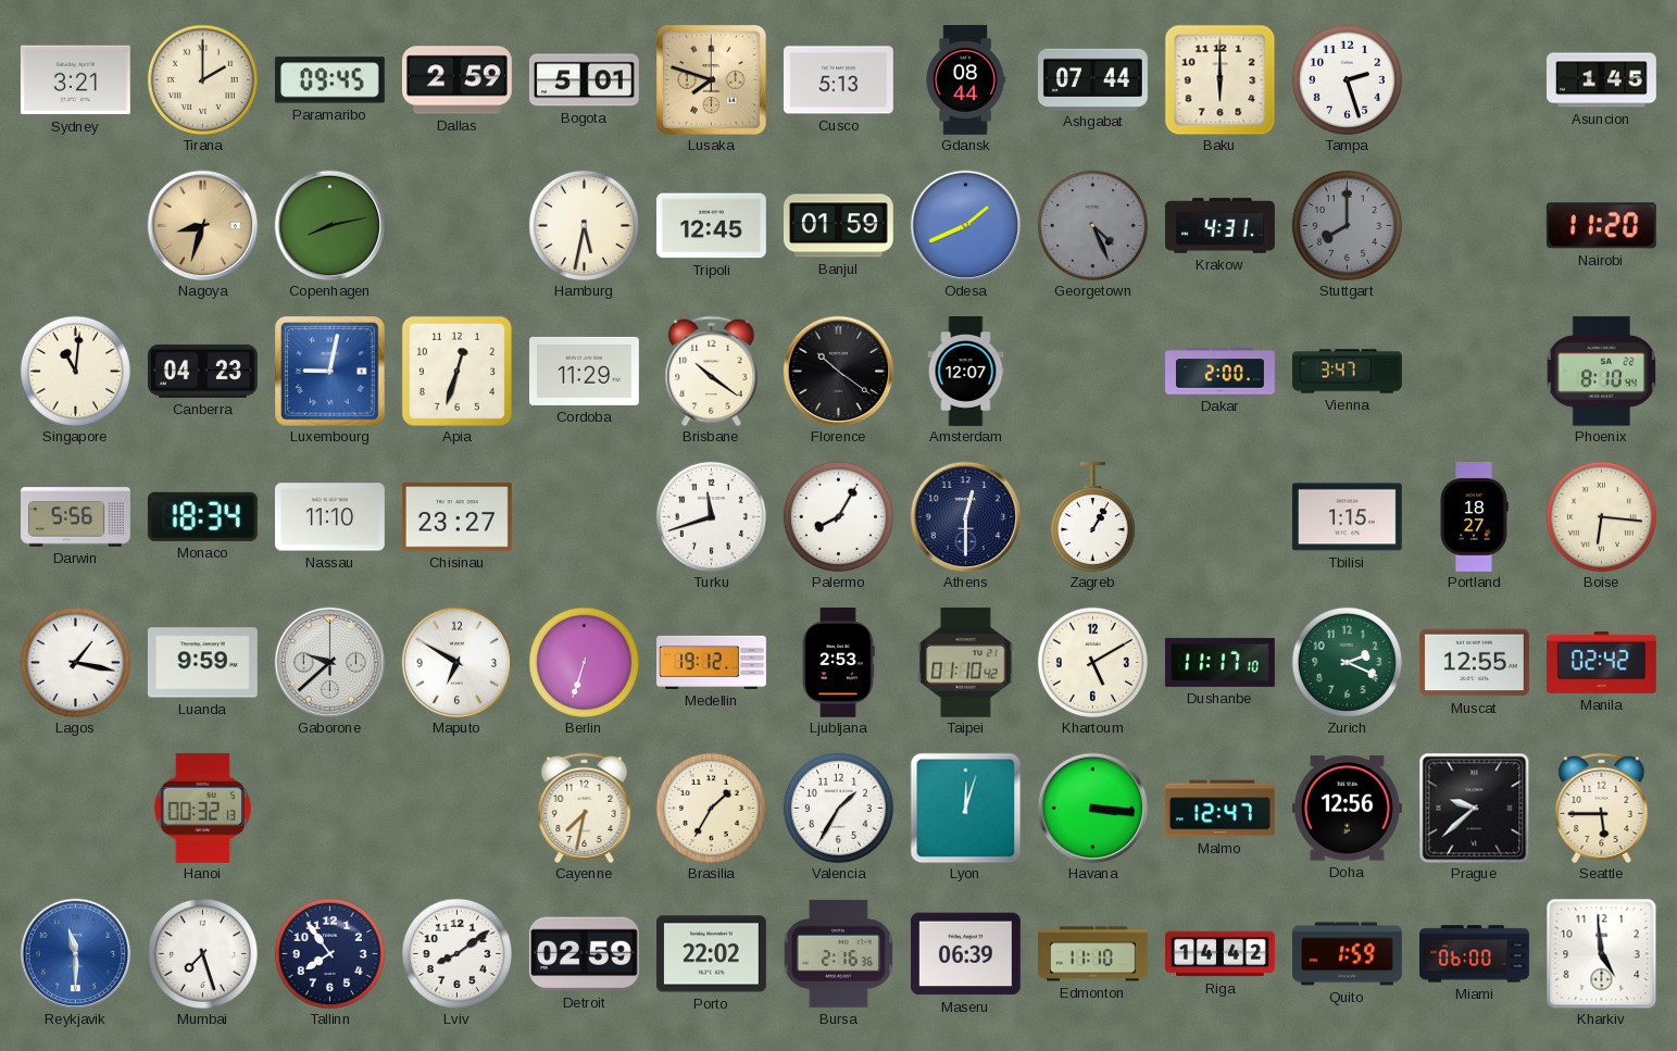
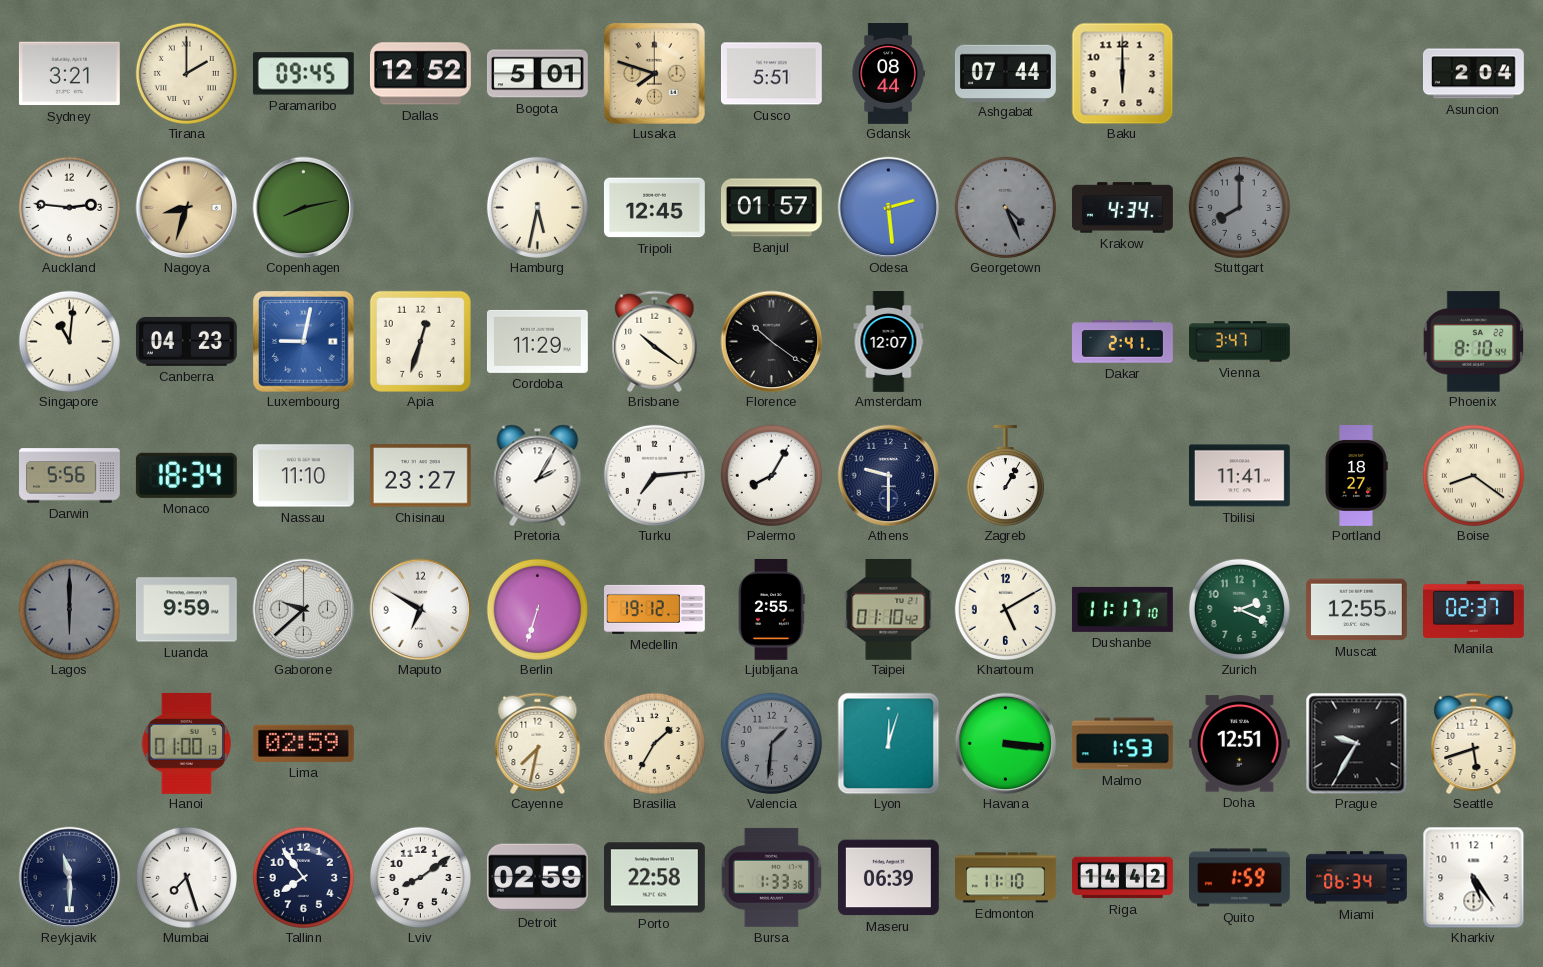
Dallas: 2:59 -> 12:52 (420, 74)
Cusco: 5:13 -> 5:51 (771, 74)
Tampa: 2:27 -> none (1347, 79)
Asuncion: 1:45 -> 2:04 (1473, 74)
Auckland: none -> 2:46 (69, 207)
Banjul: 01:59 -> 01:57 (771, 208)
Odesa: 1:41 -> 2:29 (888, 207)
Krakow: 4:31 -> 4:34 (1123, 208)
Nairobi: 11:20 -> none (1601, 226)
Dakar: 2:00 -> 2:41 (1123, 342)
Pretoria: none -> 2:05 (538, 475)
Turku: 11:42 -> 7:14 (654, 475)
Athens: 12:30 -> 9:30 (888, 475)
Tbilisi: 1:15 -> 11:41 (1239, 476)
Boise: 6:16 -> 8:21 (1473, 475)
Lagos: 1:17 -> 6:00 (69, 609)
Lagos dial: white -> grey (69, 609)
Ljubljana: 2:53 -> 2:55 (771, 610)
Manila: 02:42 -> 02:37 (1474, 609)
Hanoi: 00:32 -> 01:00 (186, 743)
Lima: none -> 02:59 (303, 743)
Valencia: 1:35 -> 1:31 (771, 743)
Valencia dial: white -> grey (771, 743)
Malmo: 12:47 -> 1:53 (1122, 744)
Doha: 12:56 -> 12:51 (1239, 744)
Prague: 9:38 -> 9:35 (1356, 743)
Seattle: 5:45 -> 5:42 (1474, 743)
Reykjavik dial: blue -> navy (69, 877)
Porto: 22:02 -> 22:58 (654, 878)
Bursa: 2:16 -> 1:33 (771, 877)
Miami: 06:00 -> 06:34 (1357, 878)
Kharkiv: 4:59 -> 5:24 (1473, 877)
